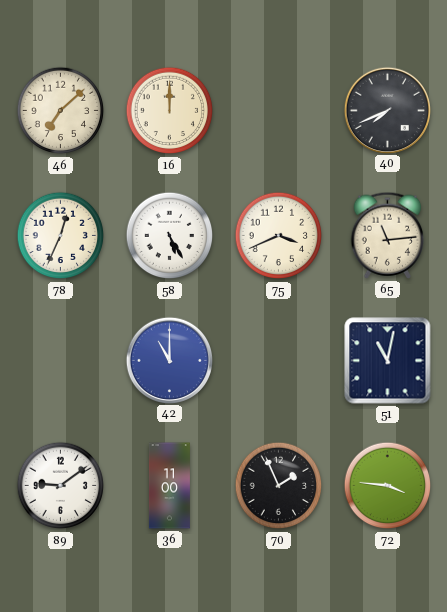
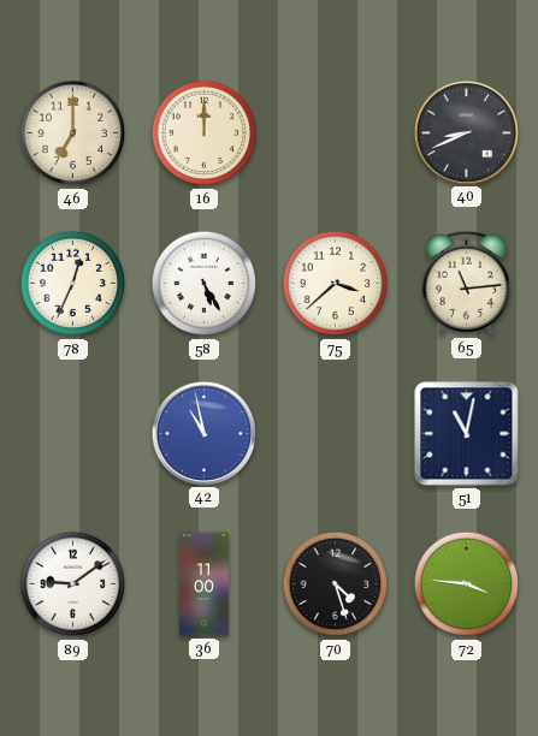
46: 7:08 -> 7:00 (73, 133)
40: 7:41 -> 8:41 (466, 132)
75: 3:41 -> 3:38 (336, 284)
42: 11:00 -> 10:58 (203, 433)
70: 1:56 -> 4:27 (336, 584)
